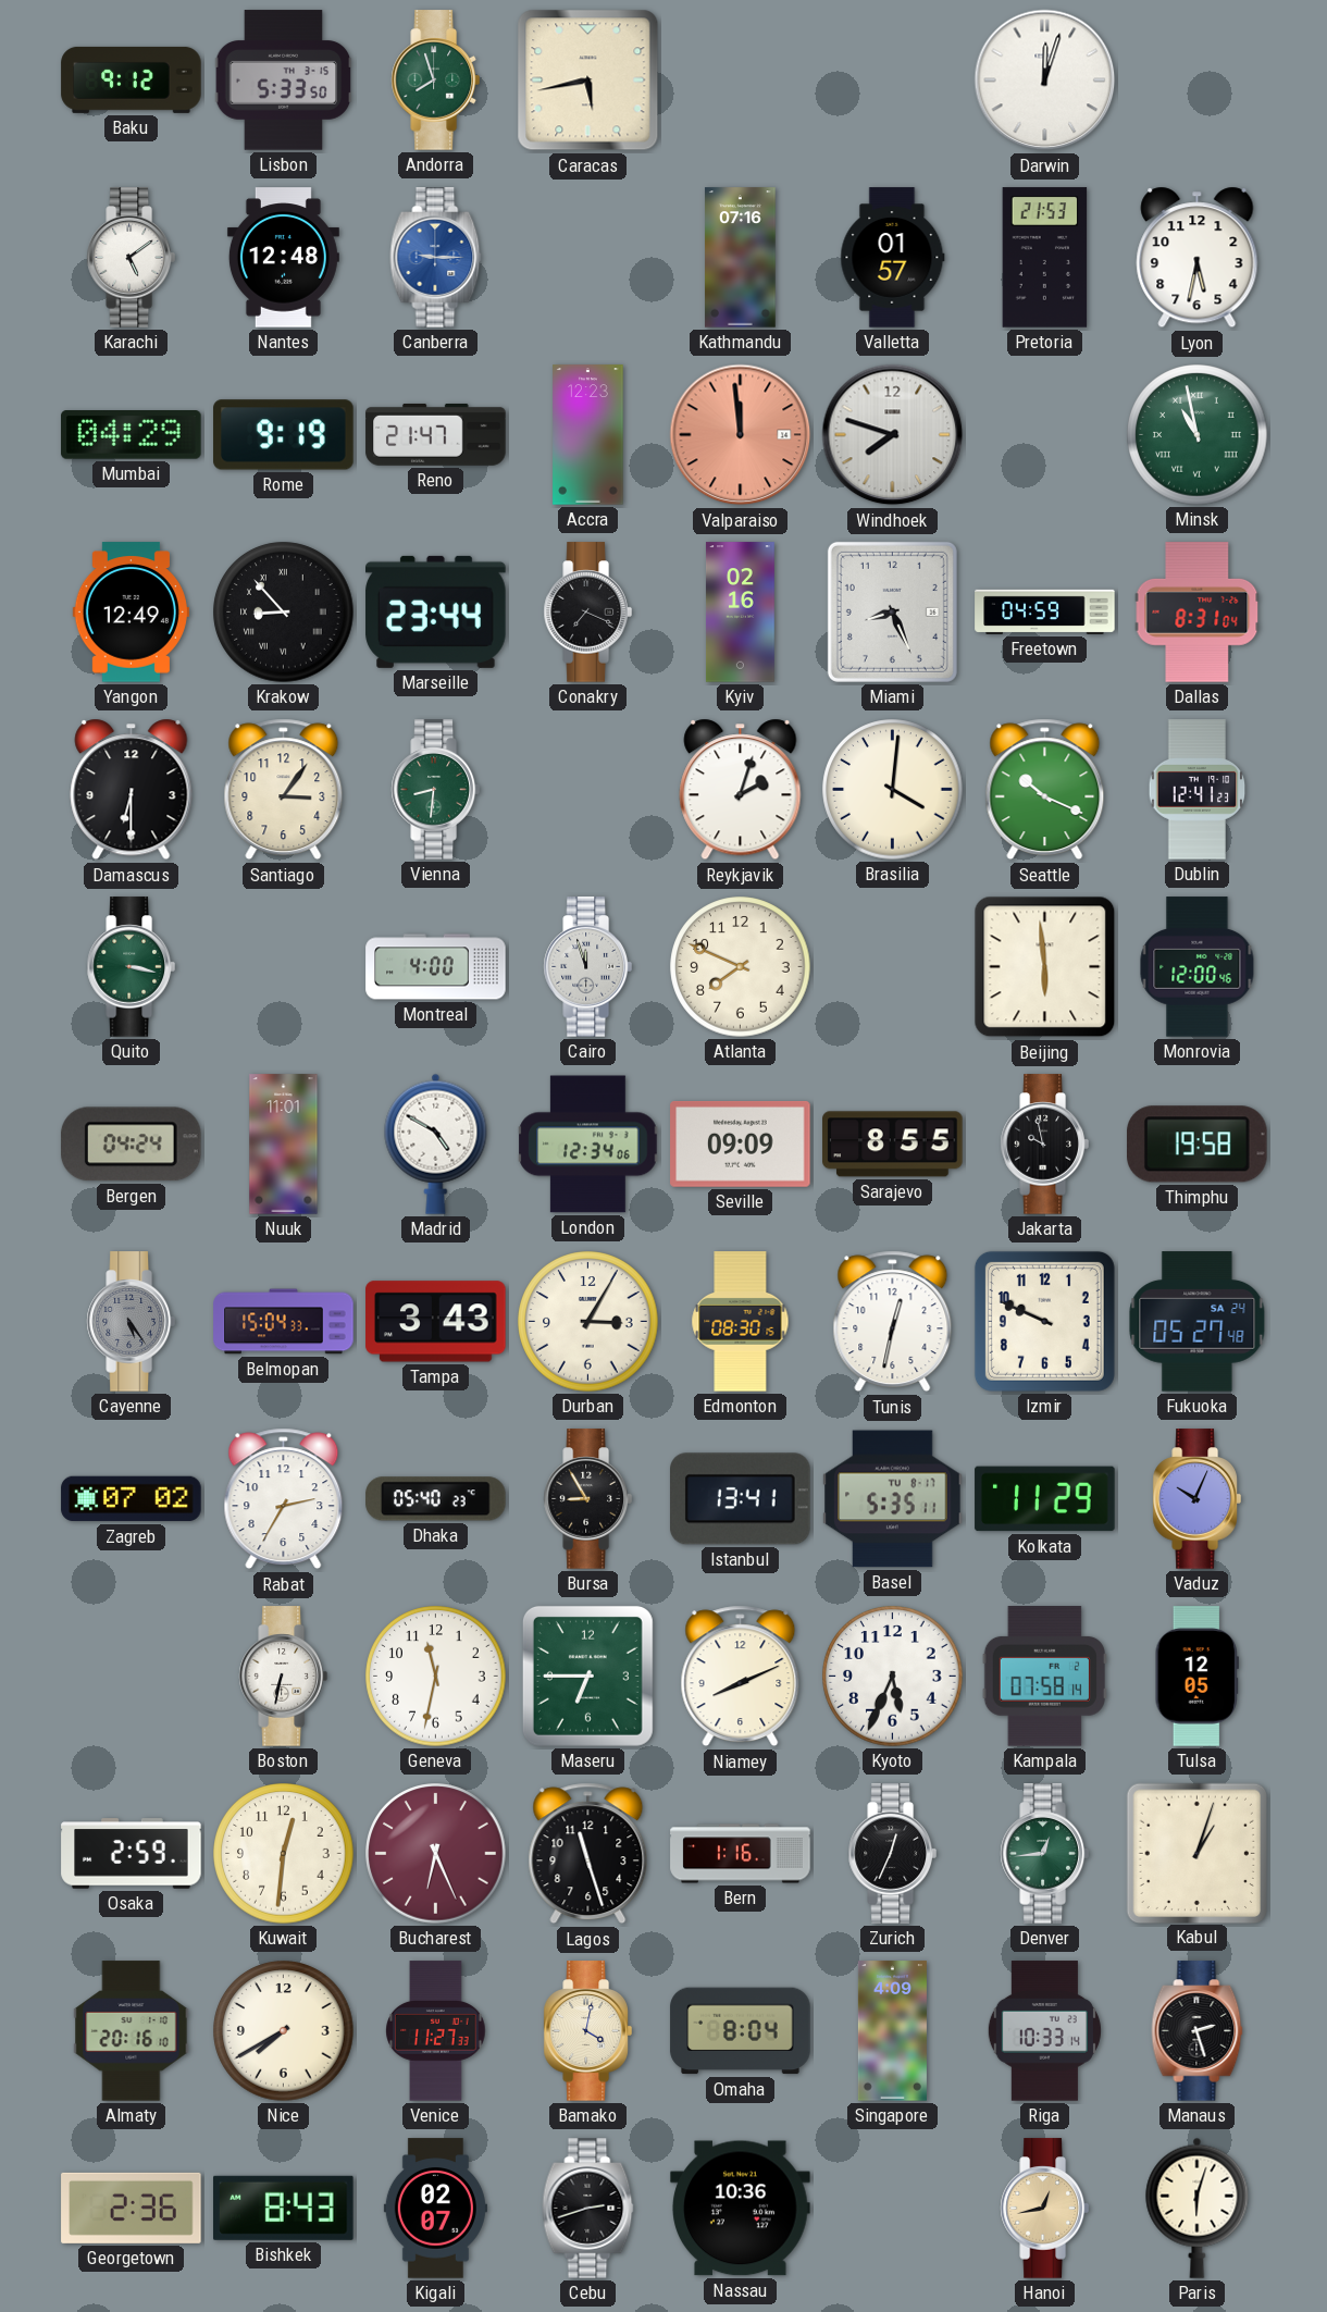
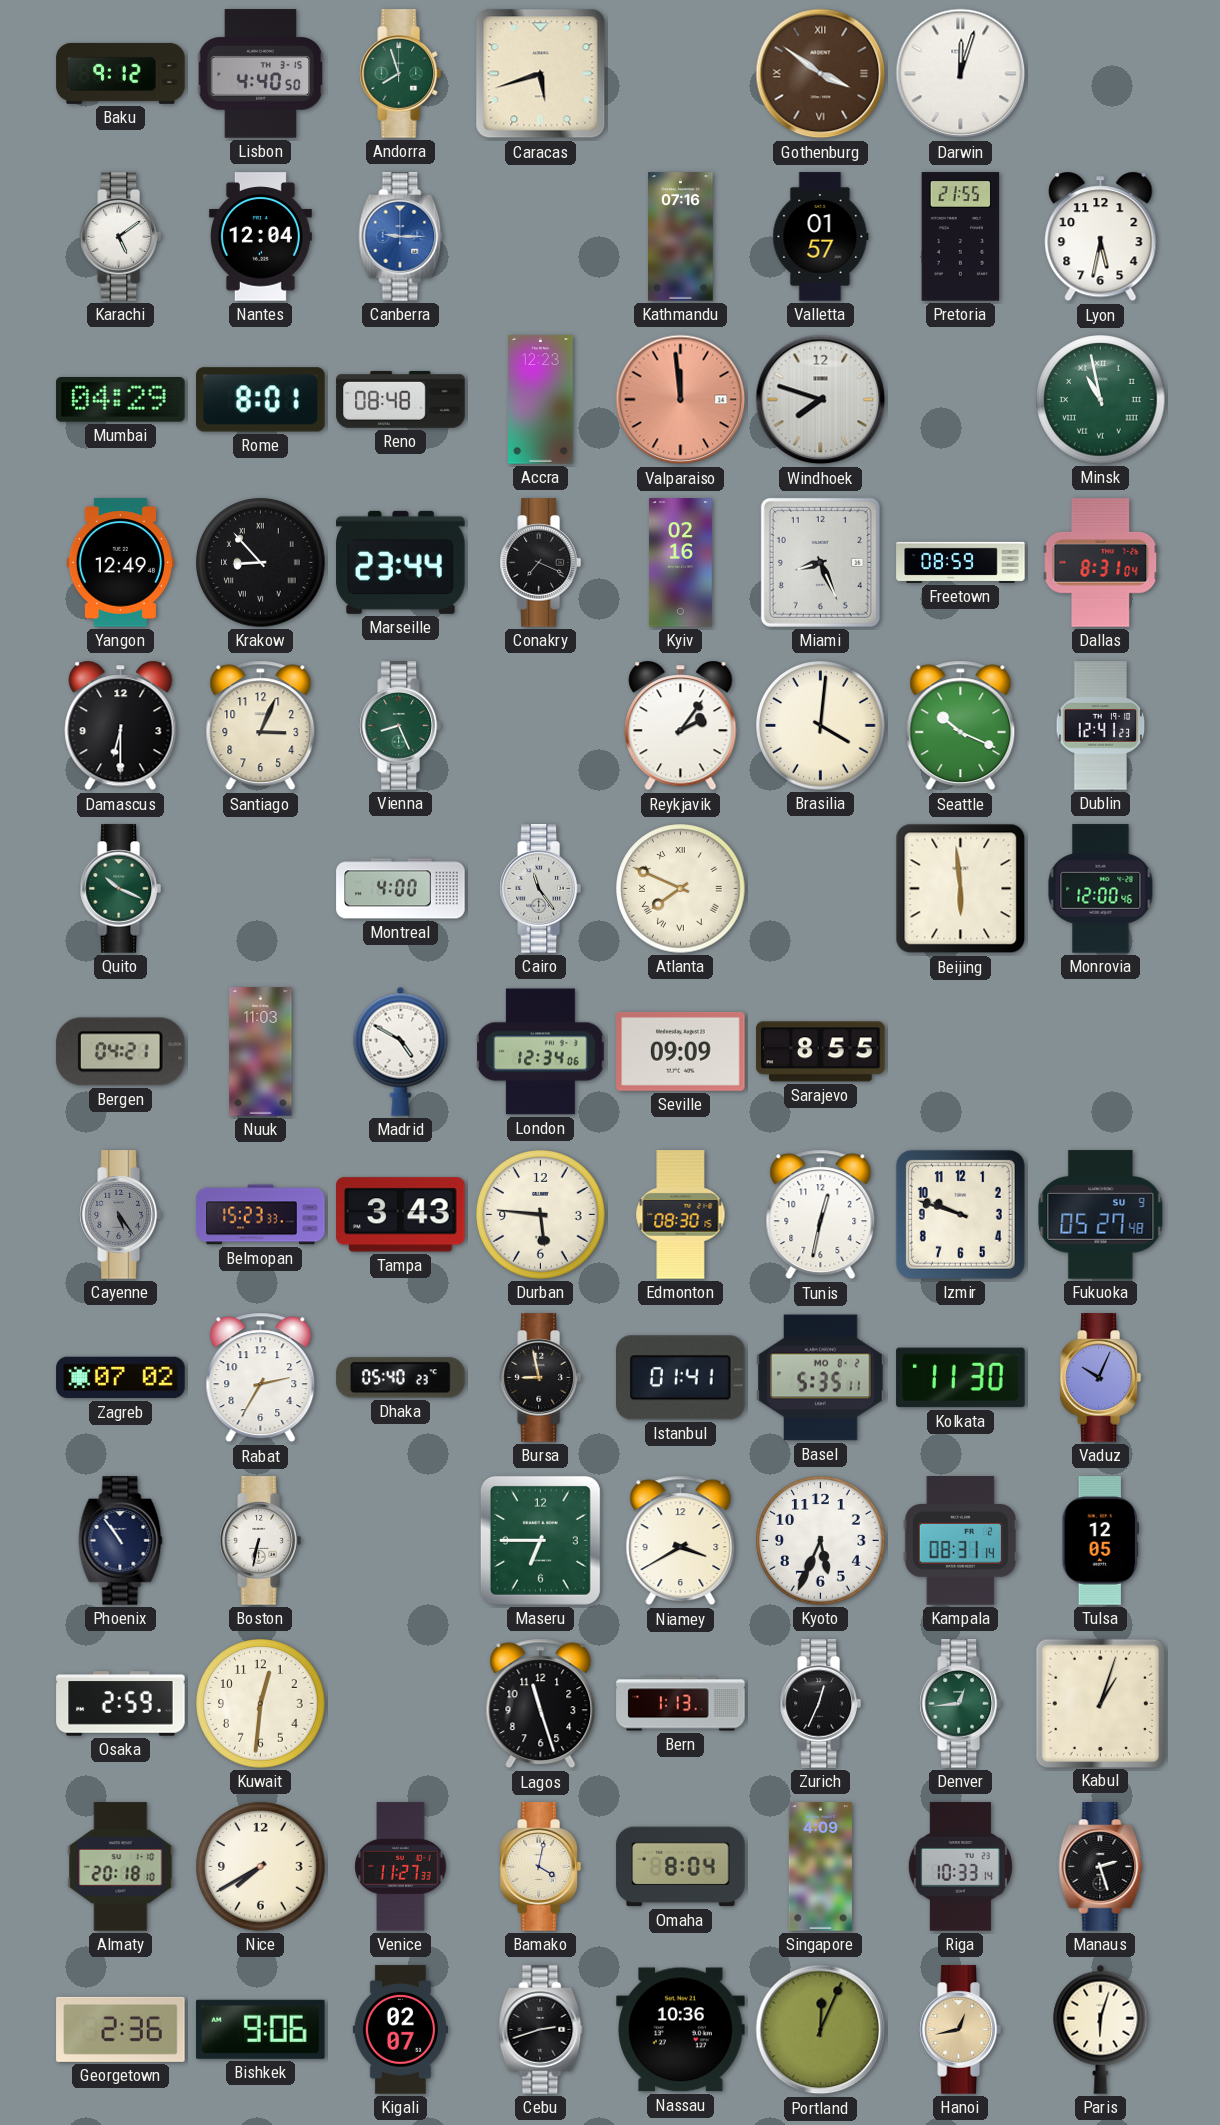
Lisbon: 5:33 -> 4:40 (261, 74)
Caracas: 5:43 -> 5:42 (541, 74)
Gothenburg: none -> 3:51 (821, 74)
Nantes: 12:48 -> 12:04 (260, 237)
Pretoria: 21:53 -> 21:55 (961, 237)
Rome: 9:19 -> 8:01 (261, 400)
Reno: 21:47 -> 08:48 (401, 399)
Freetown: 04:59 -> 08:59 (961, 562)
Santiago: 3:06 -> 3:04 (261, 726)
Vienna: 8:31 -> 8:26 (400, 726)
Reykjavik: 2:03 -> 2:06 (681, 726)
Quito: 3:17 -> 10:19 (120, 889)
Cairo: 11:57 -> 11:24 (540, 889)
Atlanta numerals: Arabic -> Roman (681, 889)
Bergen: 04:24 -> 04:21 (120, 1052)
Nuuk: 11:01 -> 11:03 (261, 1052)
Jakarta: 9:58 -> none (1044, 1145)
Thimphu: 19:58 -> none (1198, 1145)
Belmopan: 15:04 -> 15:23 (261, 1215)
Durban: 3:05 -> 5:46 (541, 1215)
Izmir: 9:49 -> 9:48 (960, 1214)
Fukuoka date: SA 24 -> SU 9 (1101, 1215)
Bursa: 8:55 -> 8:58 (540, 1378)
Istanbul: 13:41 -> 01:41 (681, 1378)
Basel date: TU 8-17 -> MO 8-2 (821, 1378)
Kolkata: 11:29 -> 11:30 (961, 1378)
Phoenix: none -> 10:54 (121, 1541)
Geneva: 11:32 -> none (436, 1677)
Niamey: 8:11 -> 3:40 (681, 1541)
Kampala: 07:58 -> 08:31 (960, 1541)
Bucharest: 6:26 -> none (436, 1854)
Bern: 1:16 -> 1:13 (681, 1704)
Almaty: 20:16 -> 20:18 (121, 1867)
Bishkek: 8:43 -> 9:06 (261, 2029)
Portland: none -> 12:04 (821, 2030)
